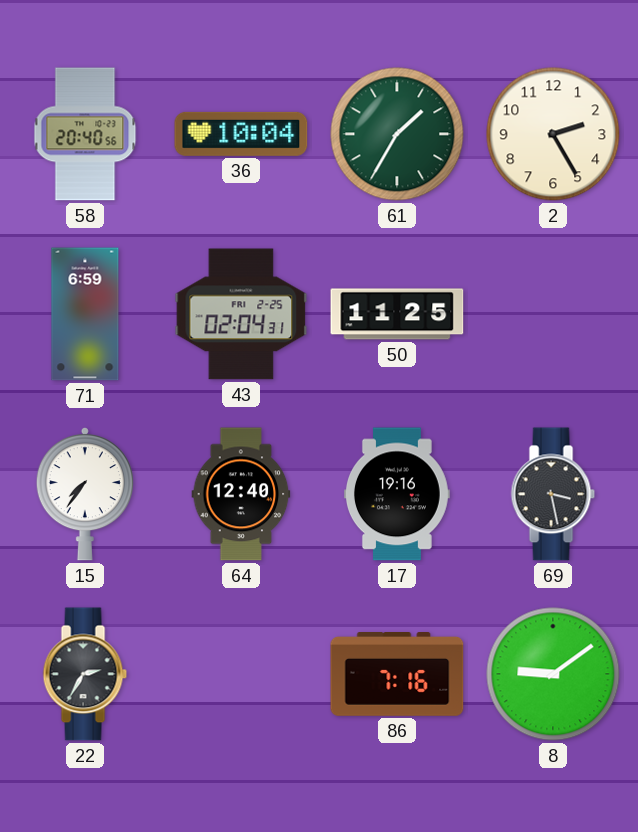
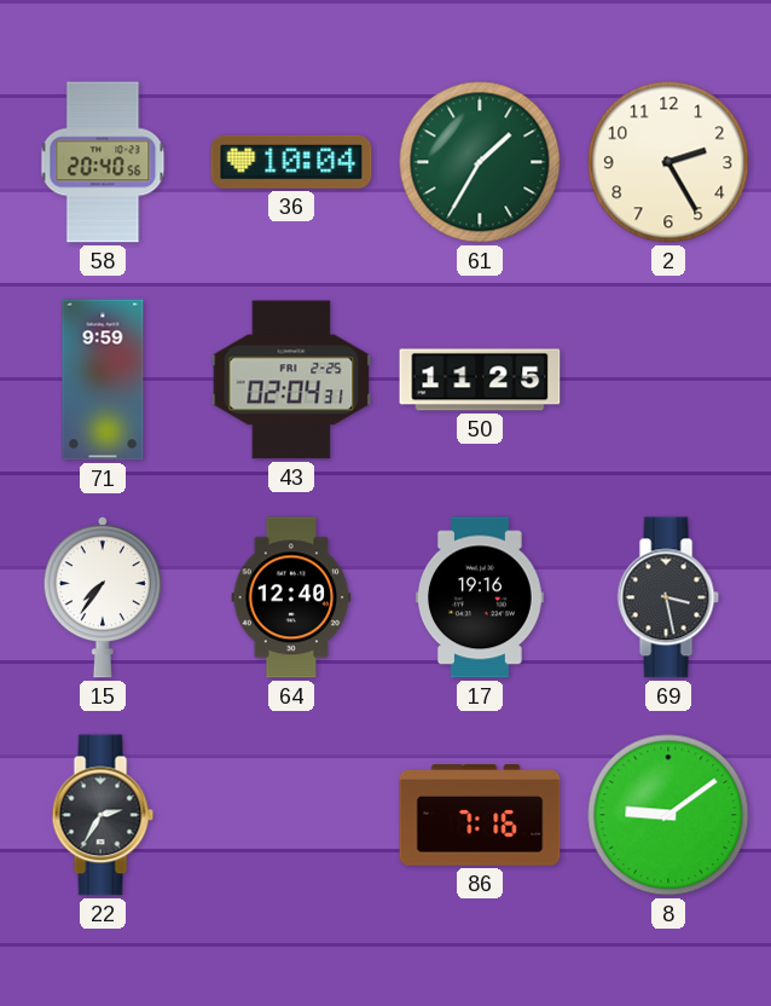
71: 6:59 -> 9:59 (103, 380)
